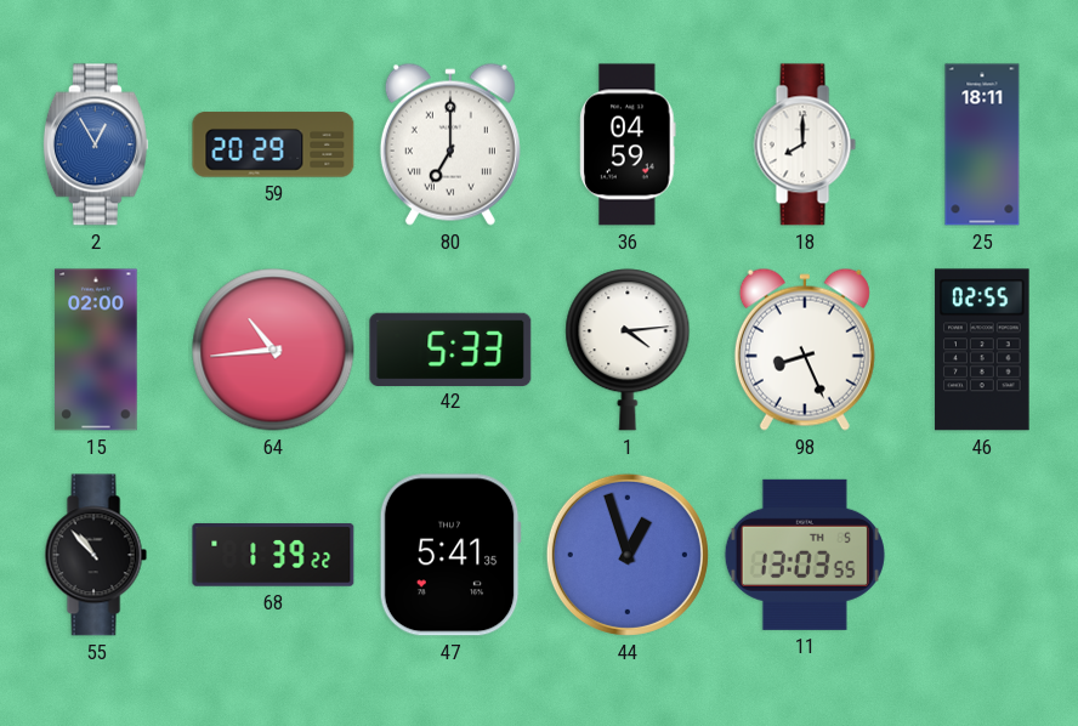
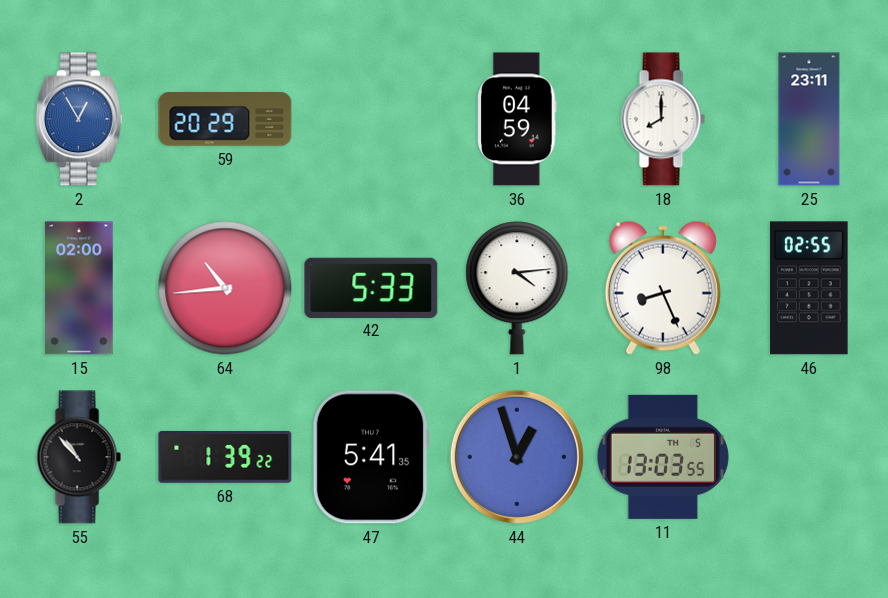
80: 7:00 -> none (450, 144)
25: 18:11 -> 23:11 (809, 119)
